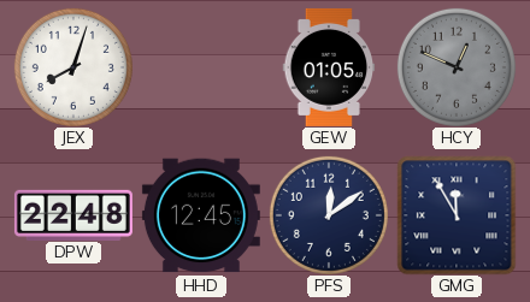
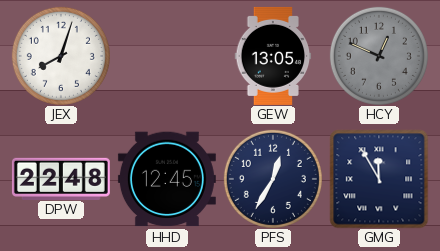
GEW: 01:05 -> 13:05 (273, 56)
PFS: 12:09 -> 12:35 (273, 179)
